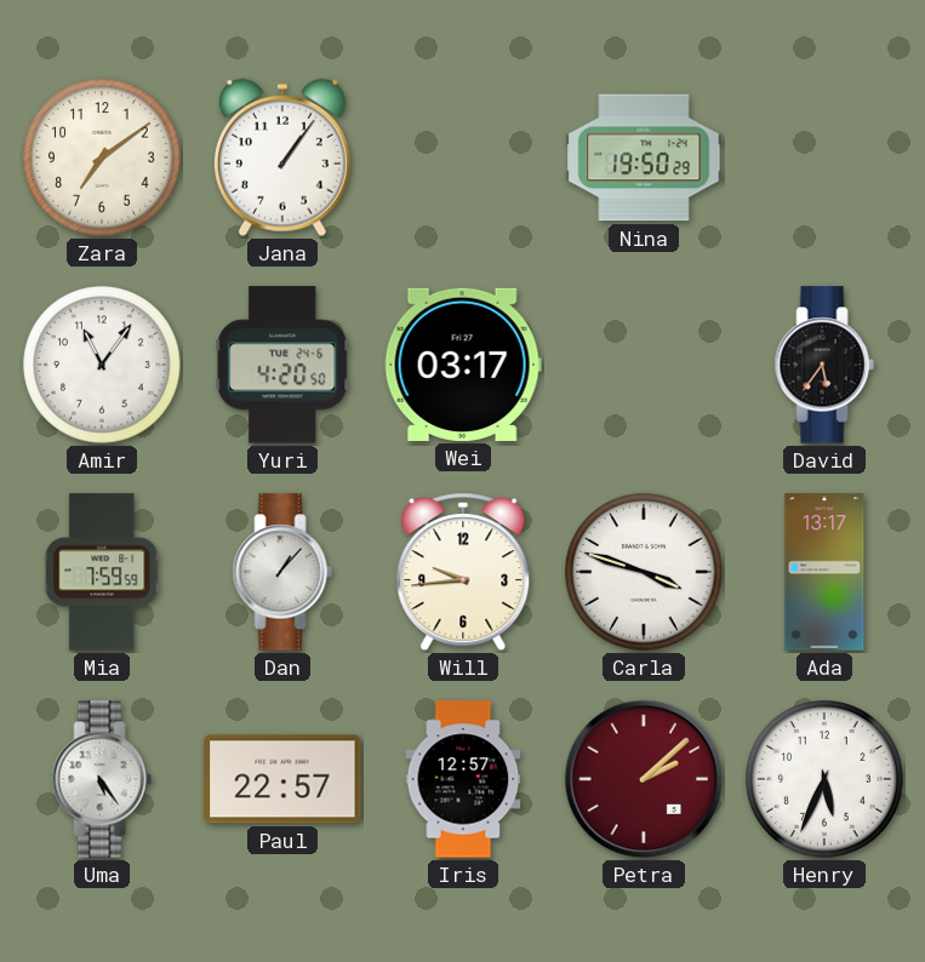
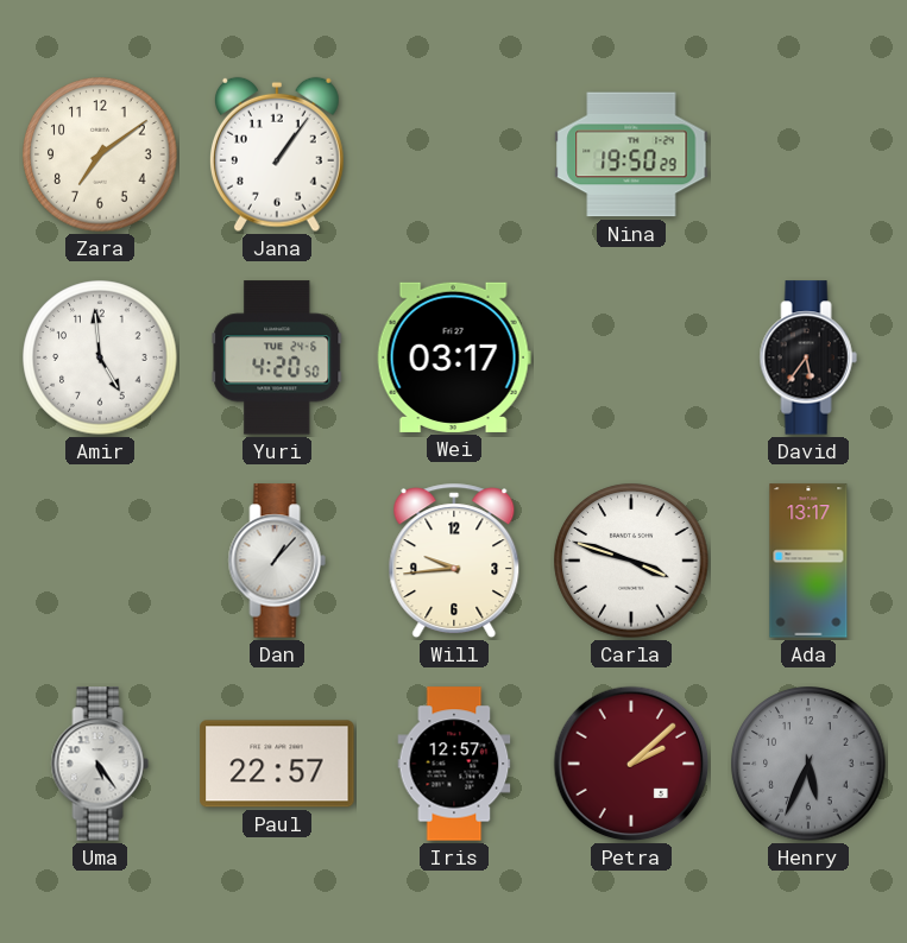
Amir: 11:06 -> 4:59 (100, 357)
Mia: 7:59 -> none (102, 572)
Henry dial: white -> grey (808, 764)
